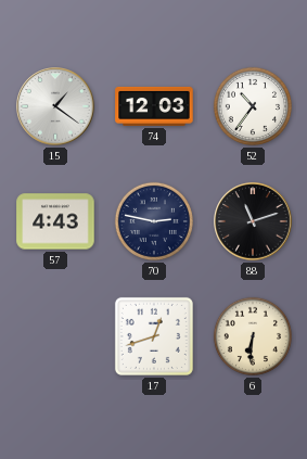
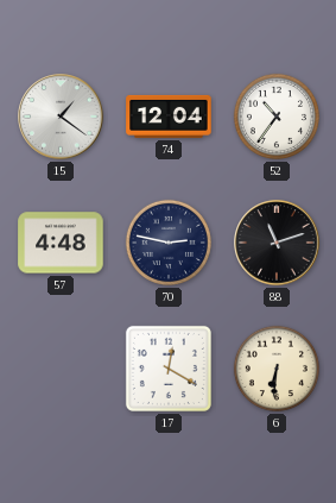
74: 12:03 -> 12:04 (169, 117)
57: 4:43 -> 4:48 (61, 243)
17: 12:42 -> 12:20 (169, 369)
